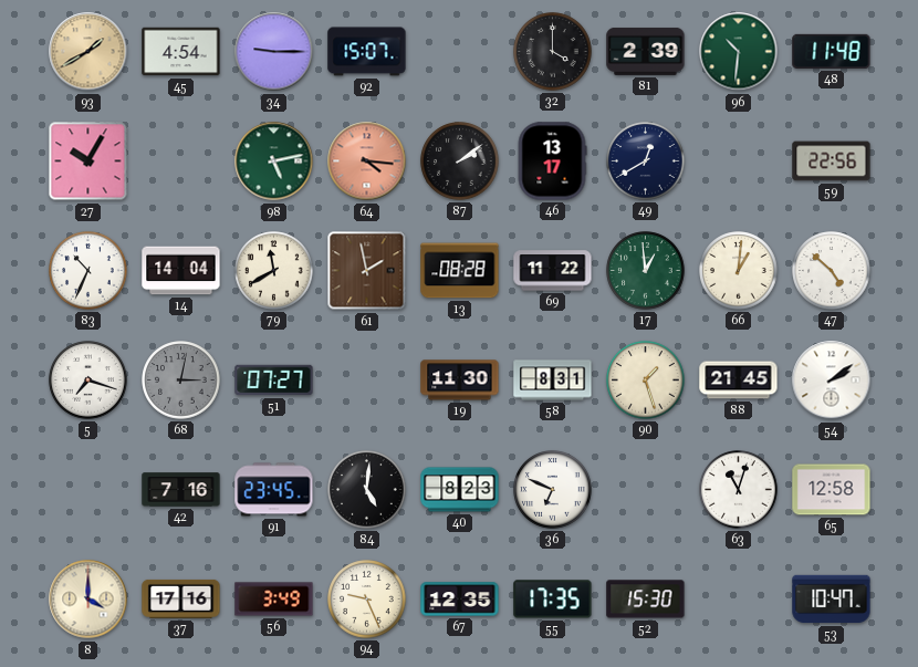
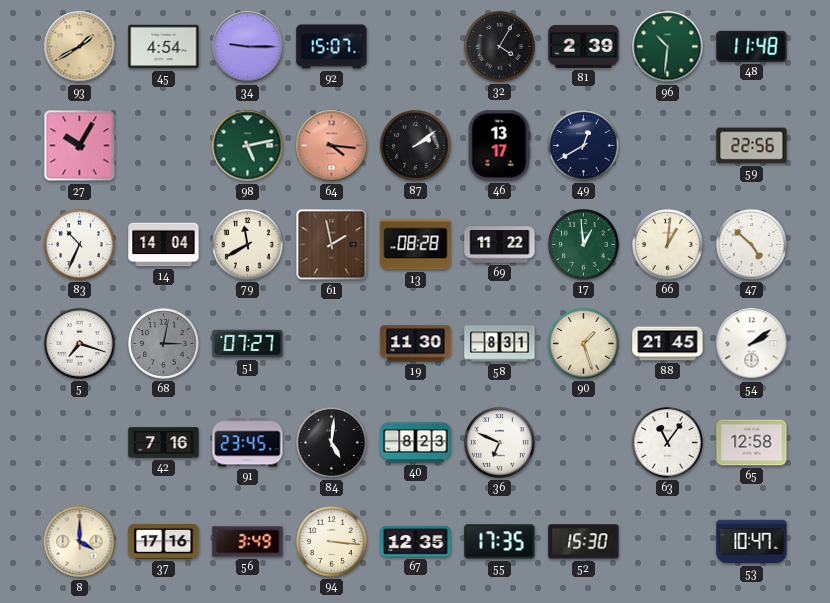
32: 4:00 -> 4:05 (500, 47)
63: 11:03 -> 11:06 (668, 443)
94: 9:26 -> 3:16 (332, 542)
